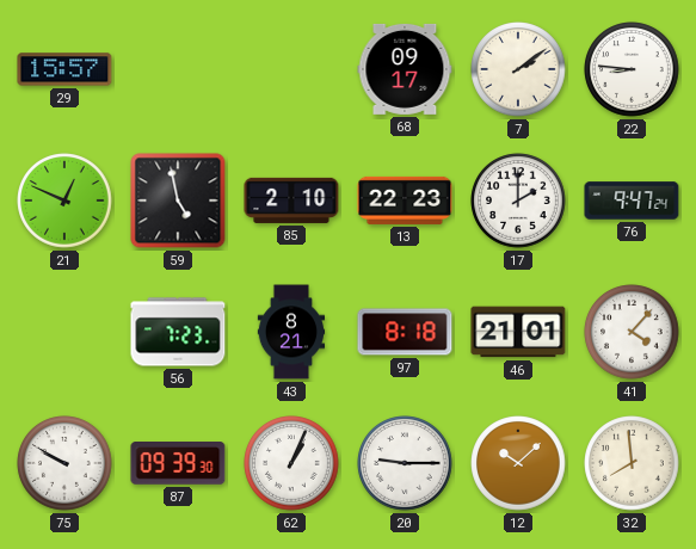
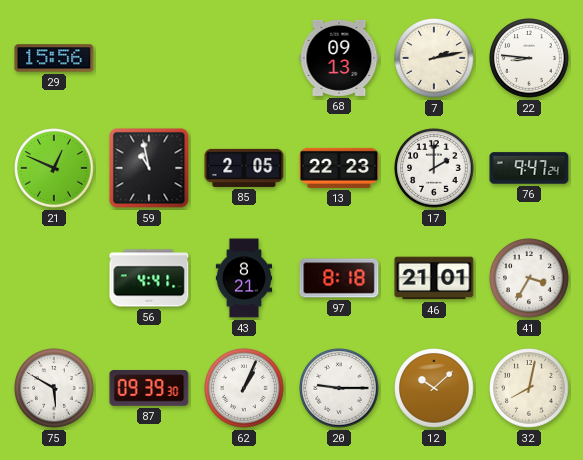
29: 15:57 -> 15:56 (54, 58)
68: 09:17 -> 09:13 (339, 58)
7: 2:09 -> 2:13 (434, 58)
59: 4:58 -> 10:58 (149, 168)
85: 2:10 -> 2:05 (244, 168)
56: 7:23 -> 4:41 (149, 278)
41: 4:07 -> 3:35 (529, 278)
75: 9:50 -> 5:50 (54, 388)
32: 7:59 -> 8:02 (529, 388)
